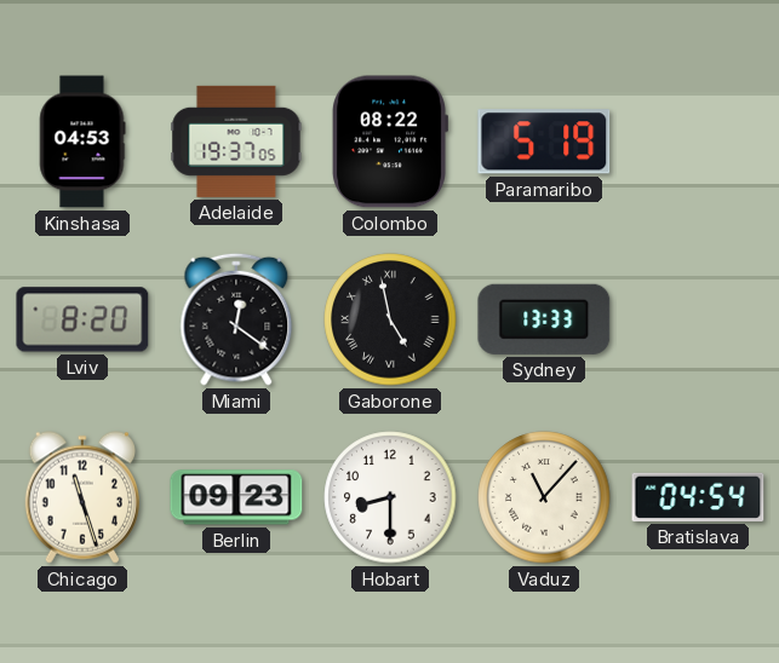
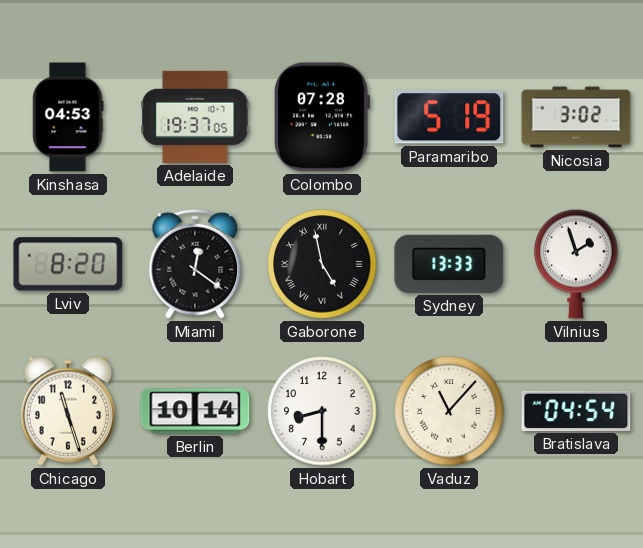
Colombo: 08:22 -> 07:28 (321, 117)
Nicosia: none -> 3:02 (576, 117)
Vilnius: none -> 1:57 (576, 264)
Berlin: 09:23 -> 10:14 (195, 411)
